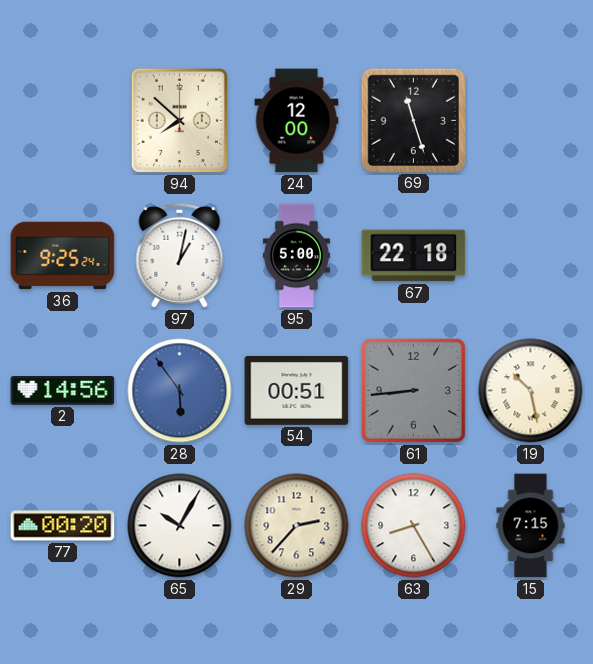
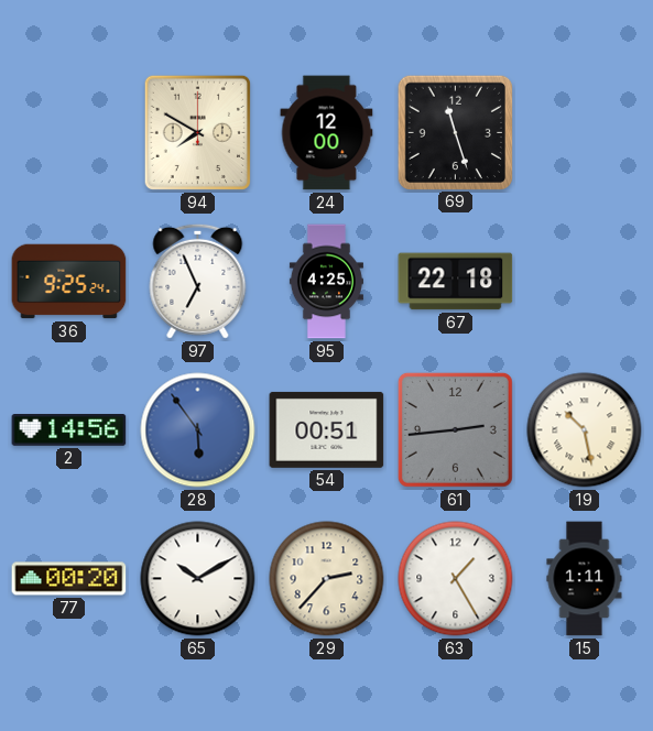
94: 7:52 -> 7:50 (197, 132)
97: 1:02 -> 6:56 (198, 281)
95: 5:00 -> 4:25 (326, 282)
61: 8:44 -> 2:44 (455, 429)
65: 10:05 -> 10:10 (198, 579)
63: 8:25 -> 1:25 (456, 579)
15: 7:15 -> 1:11 (585, 579)
